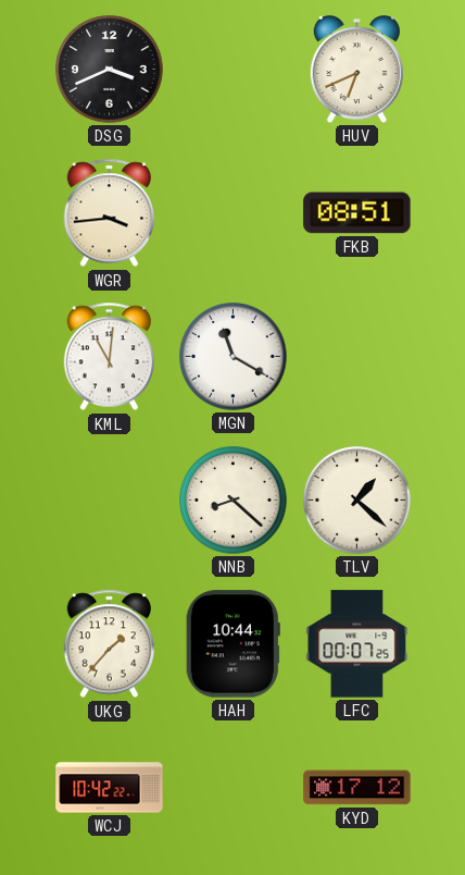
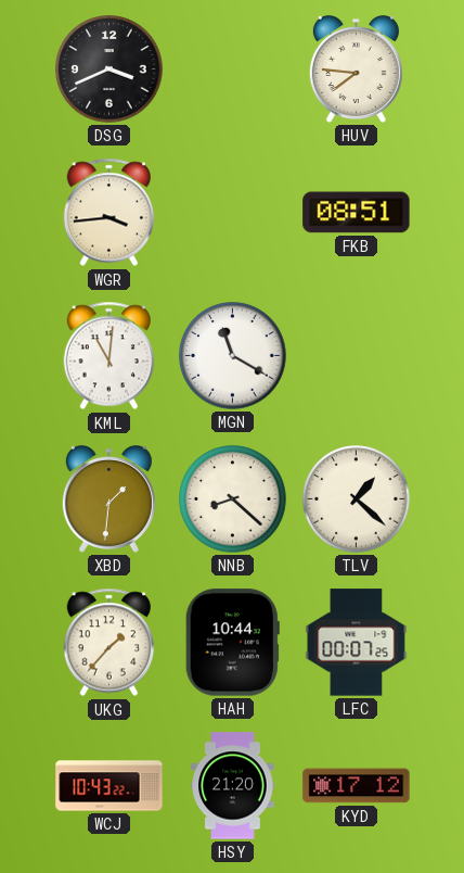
HUV: 6:41 -> 7:46 (356, 69)
XBD: none -> 1:31 (108, 499)
WCJ: 10:42 -> 10:43 (109, 786)
HSY: none -> 21:20 (233, 786)
